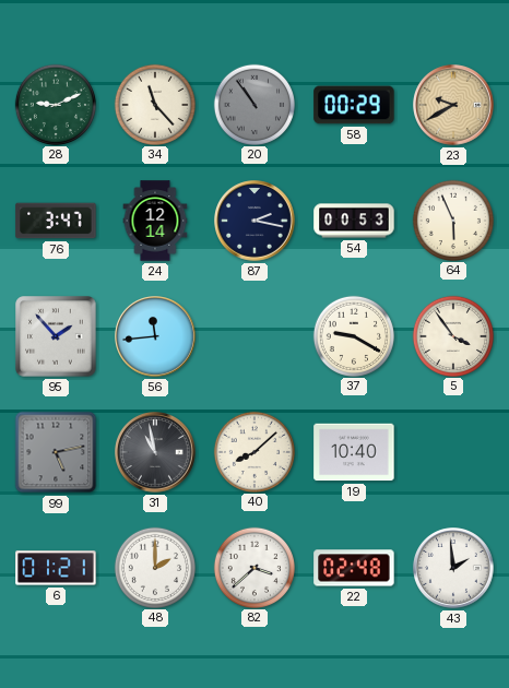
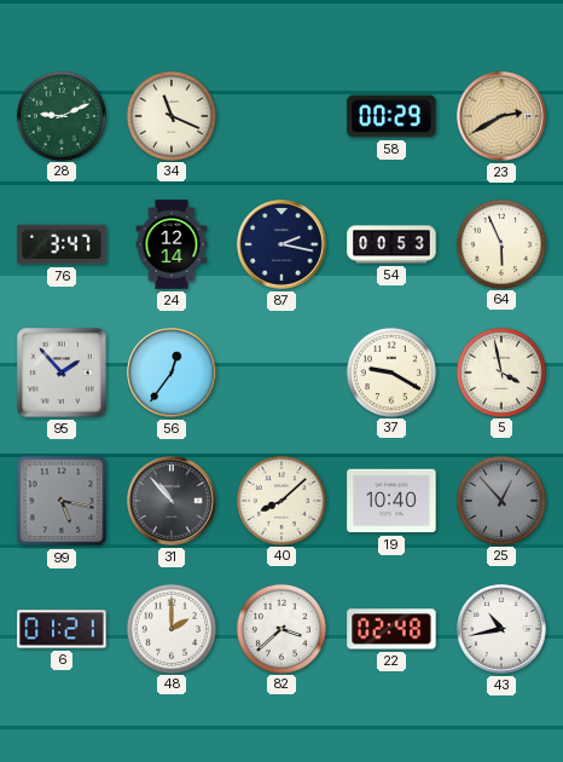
34: 11:23 -> 11:19 (170, 115)
20: 10:54 -> none (253, 104)
23: 9:40 -> 2:40 (501, 116)
56: 11:44 -> 12:36 (172, 373)
5: 3:54 -> 3:58 (500, 371)
99: 5:13 -> 5:17 (62, 501)
31: 10:58 -> 10:53 (172, 501)
25: none -> 12:53 (500, 500)
43: 1:59 -> 10:43 (501, 629)
